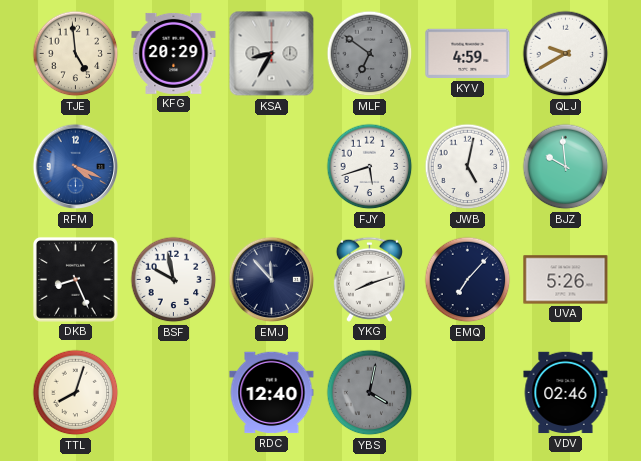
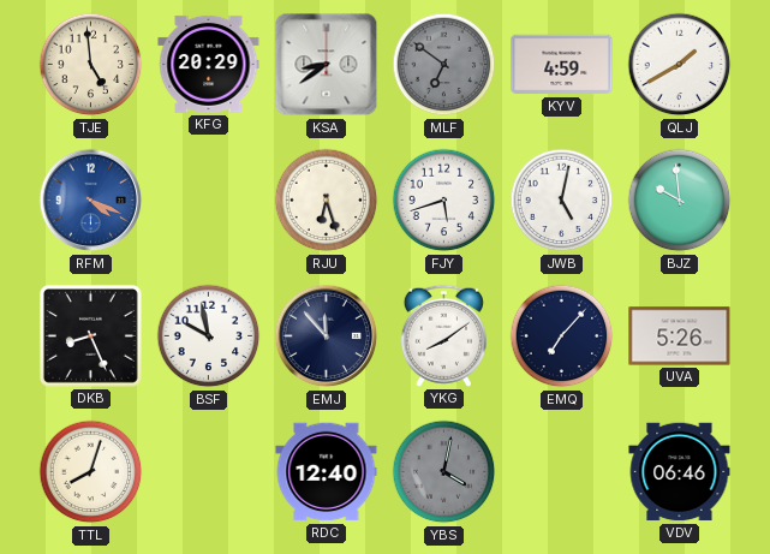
KSA: 8:35 -> 8:39 (327, 65)
QLJ: 9:40 -> 1:40 (680, 65)
RJU: none -> 6:27 (327, 201)
YKG: 8:12 -> 8:09 (443, 335)
VDV: 02:46 -> 06:46 (680, 472)
